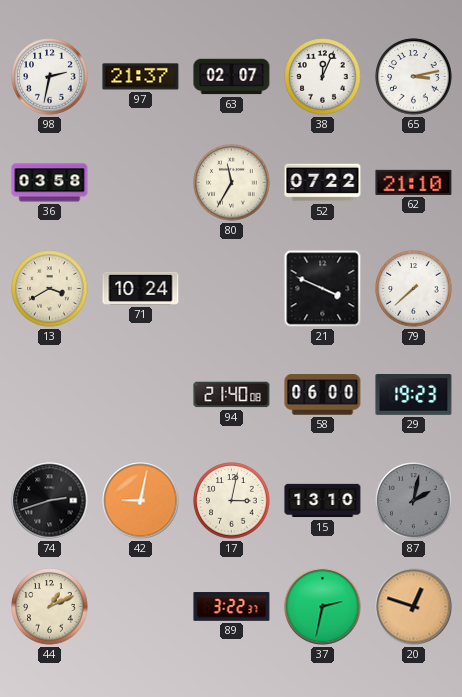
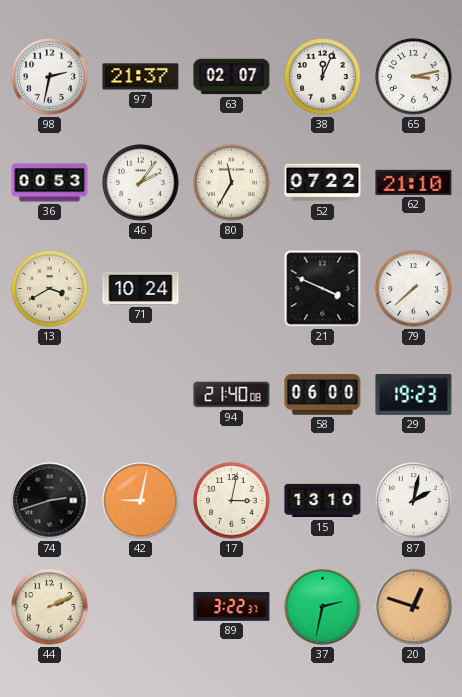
36: 03:58 -> 00:53 (50, 183)
46: none -> 2:06 (141, 183)
87 dial: grey -> white (414, 501)
44: 1:11 -> 2:11 (50, 607)
